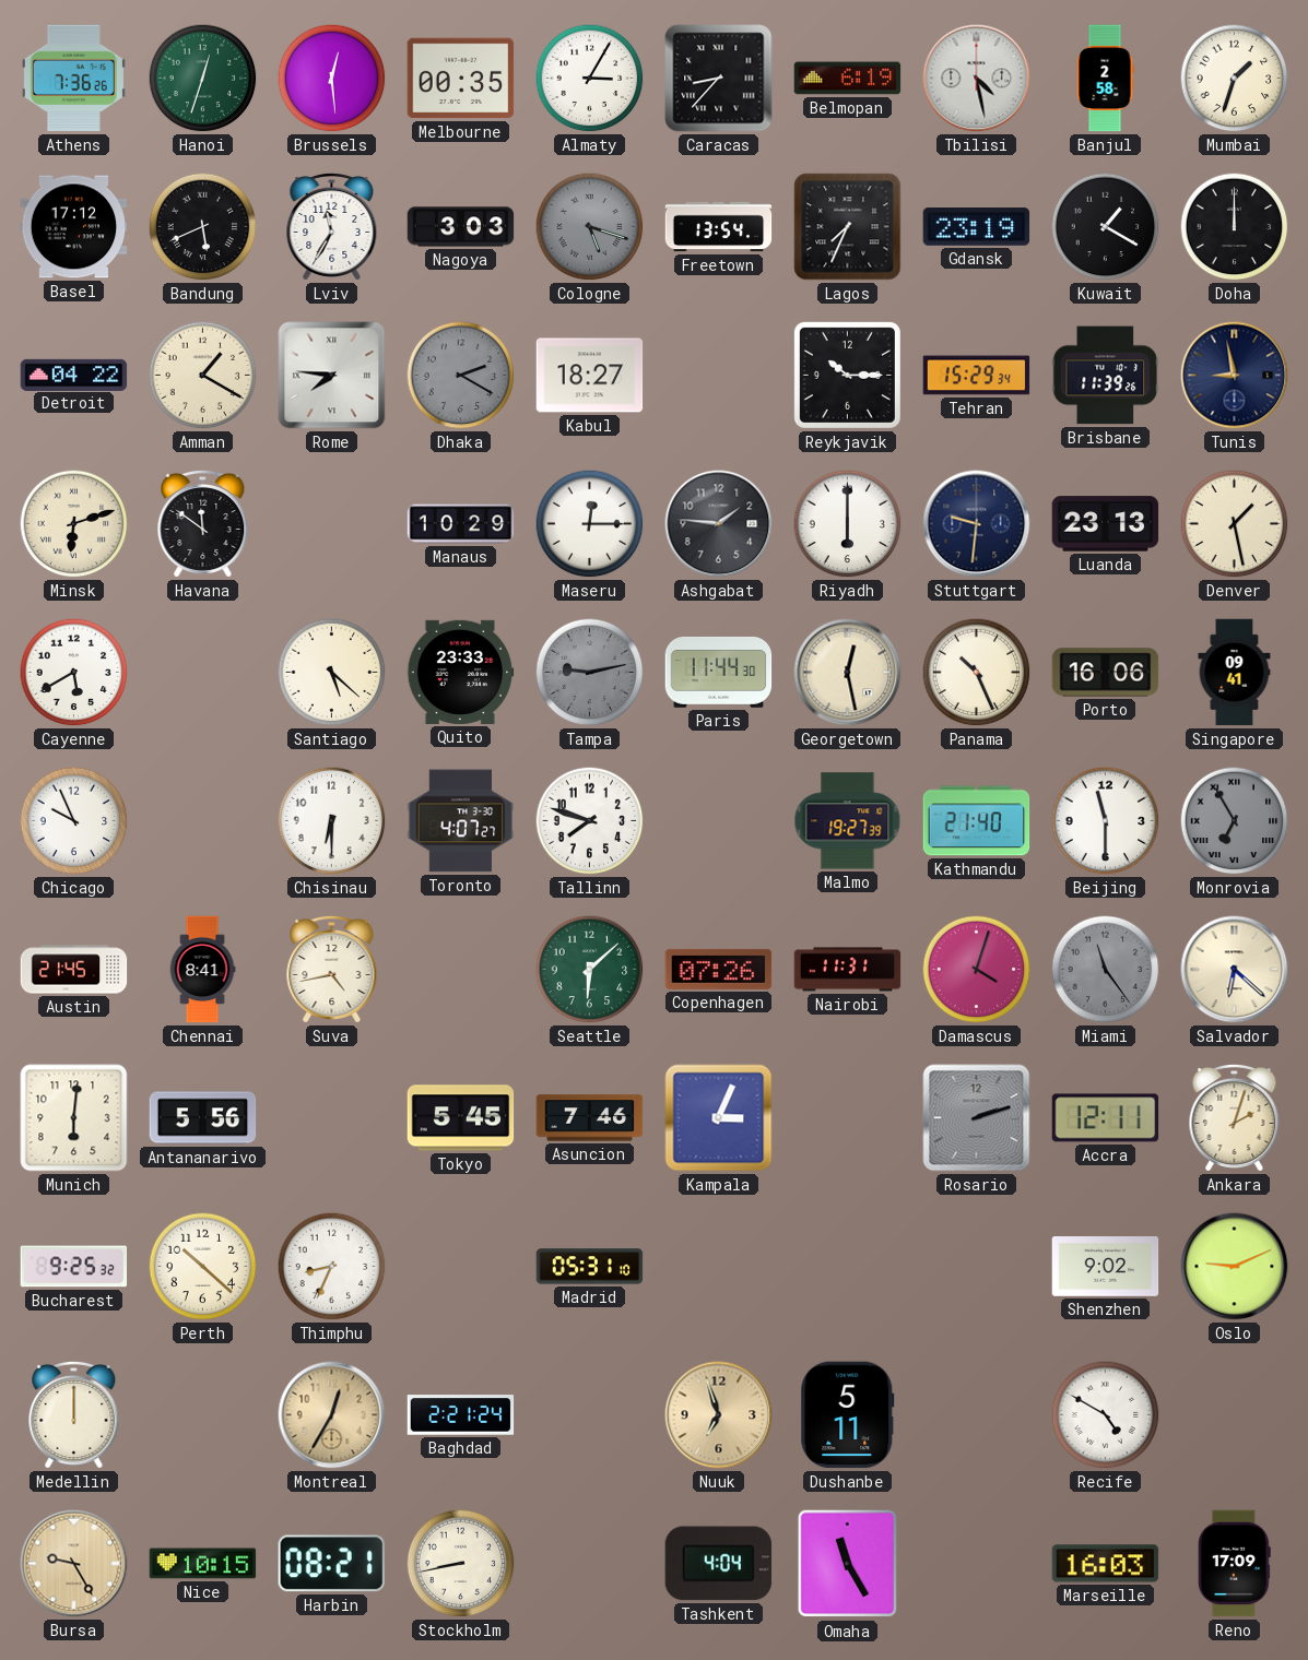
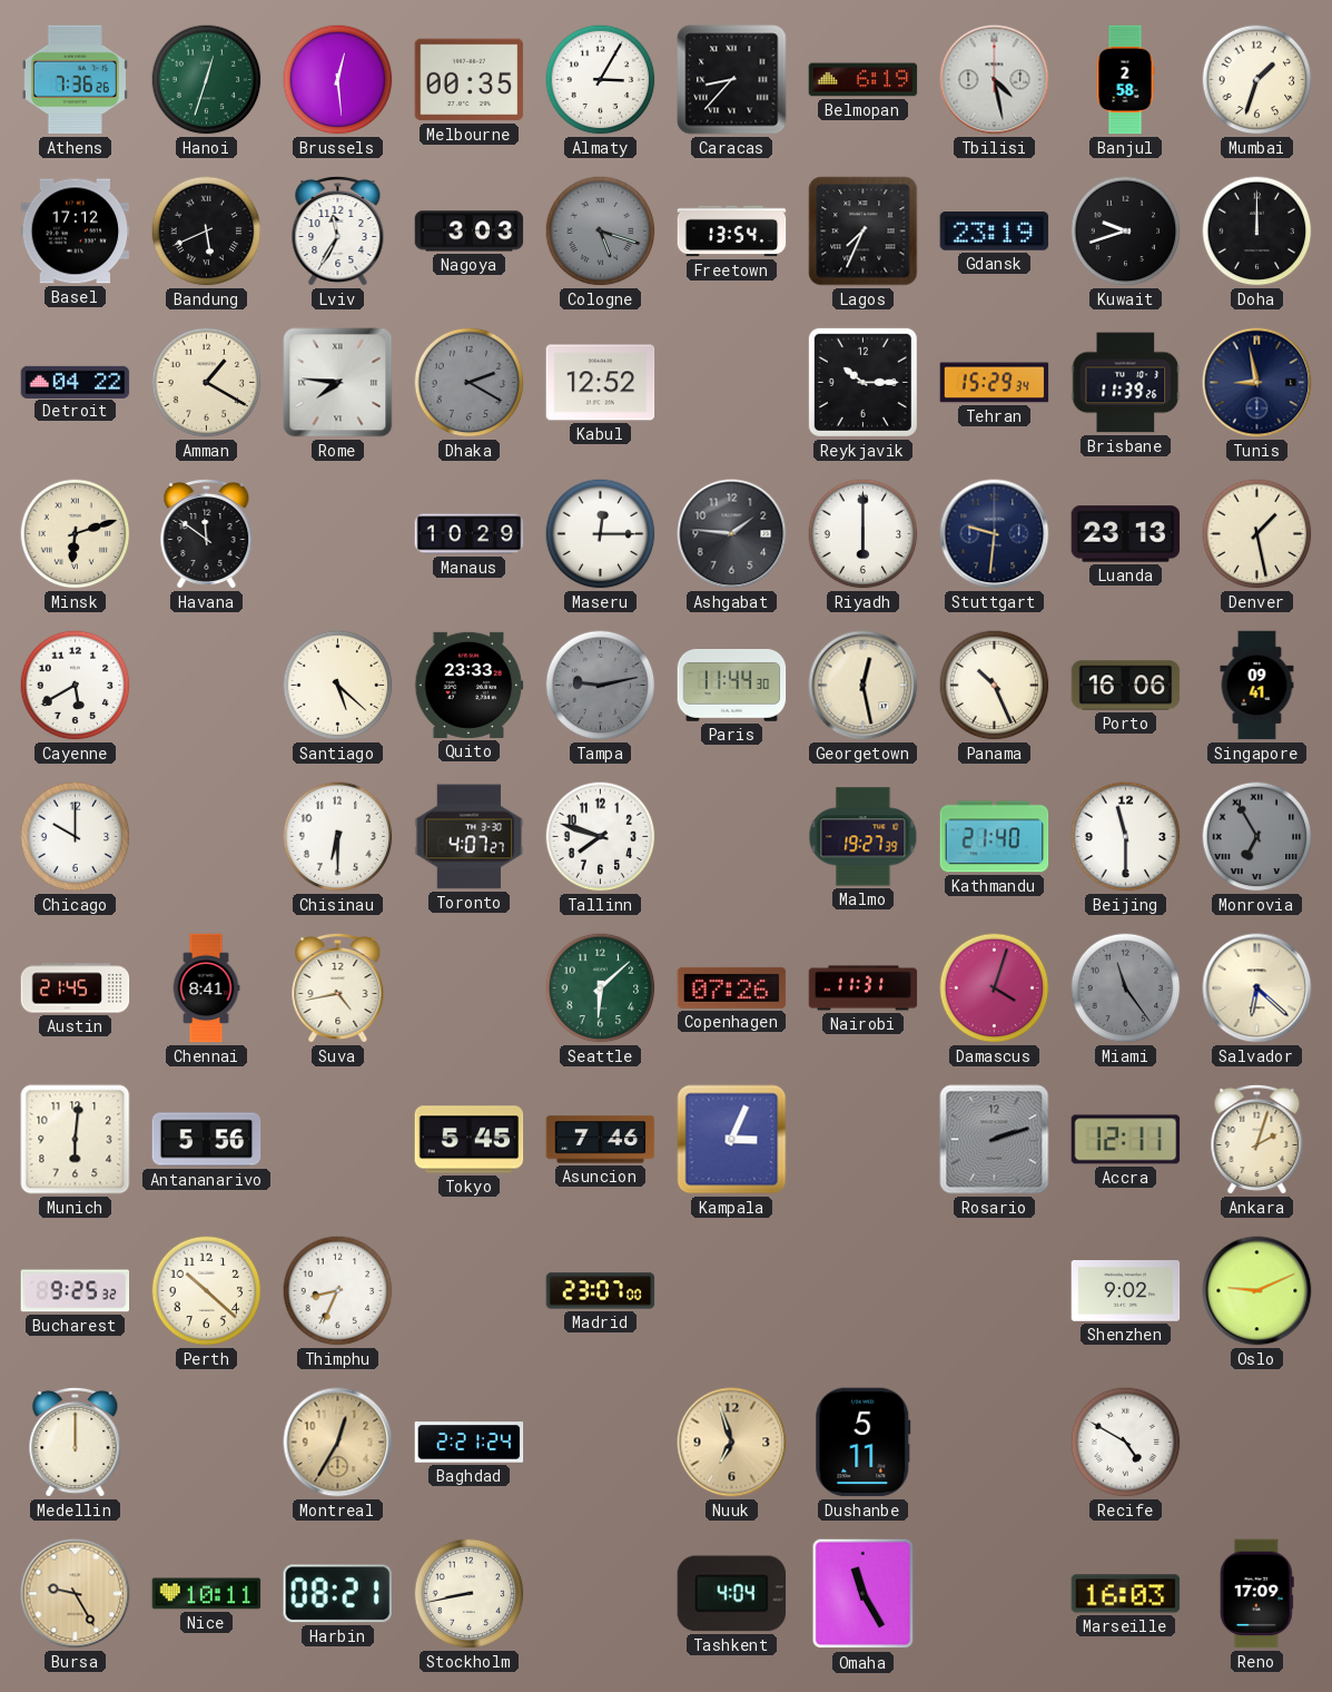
Kuwait: 1:20 -> 9:42 (1126, 232)
Kabul: 18:27 -> 12:52 (601, 383)
Chicago: 9:56 -> 10:00 (76, 837)
Madrid: 05:31 -> 23:07 (601, 1291)
Nice: 10:15 -> 10:11 (207, 1594)
